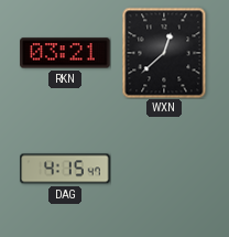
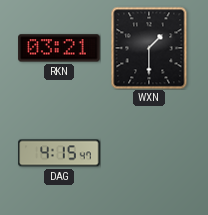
WXN: 12:38 -> 1:30 (149, 48)
